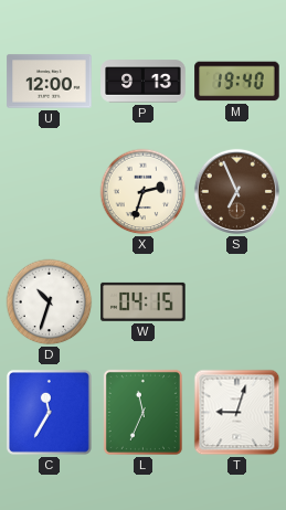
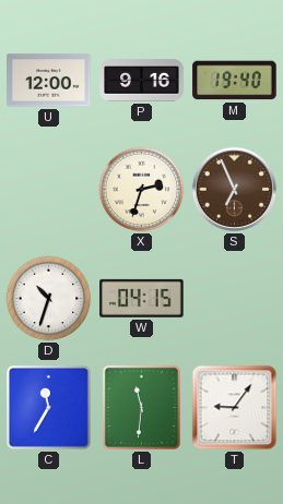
P: 9:13 -> 9:16 (142, 81)
L: 11:34 -> 11:31 (141, 407)
T: 9:03 -> 9:06 (235, 408)
